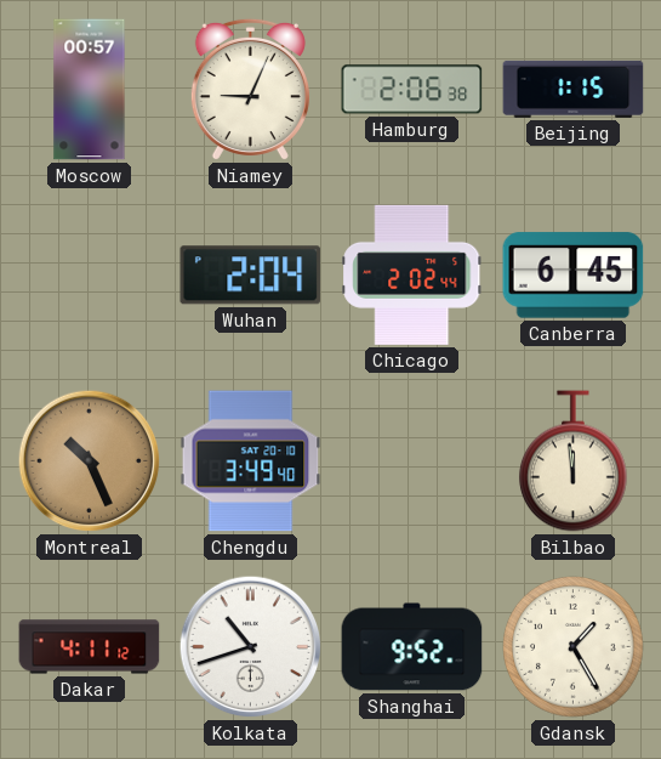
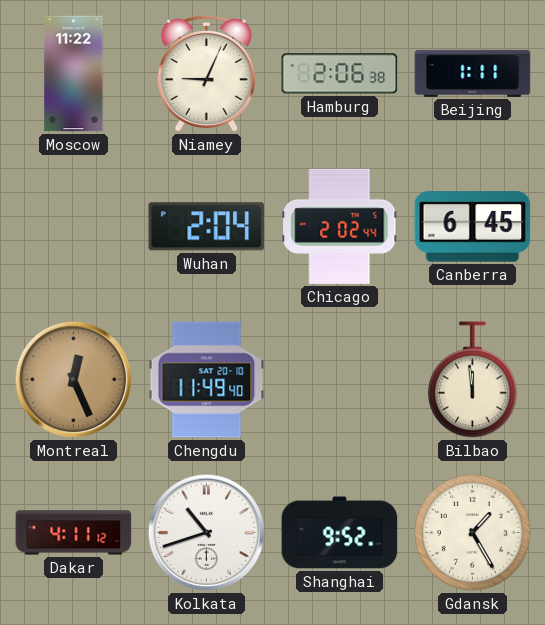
Moscow: 00:57 -> 11:22 (74, 74)
Beijing: 1:15 -> 1:11 (473, 73)
Montreal: 10:26 -> 12:26 (74, 380)
Chengdu: 3:49 -> 11:49 (207, 380)
